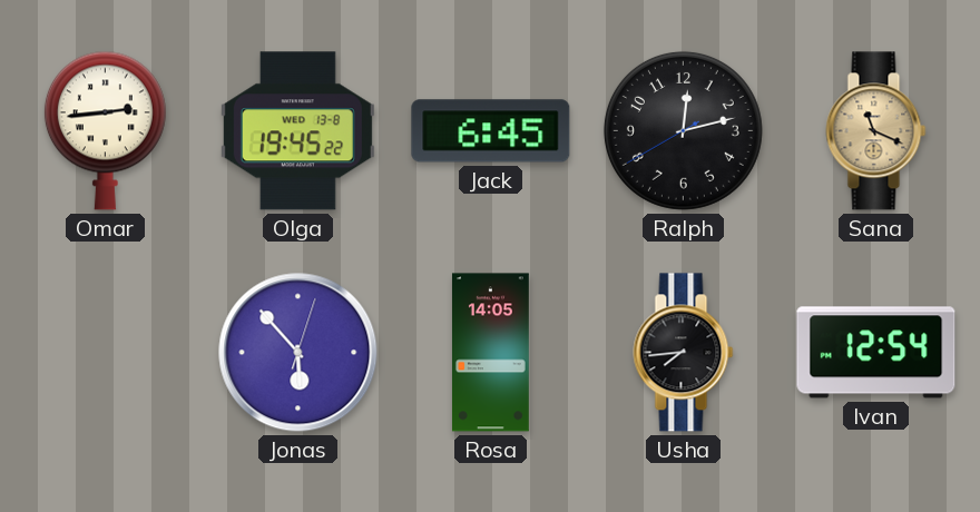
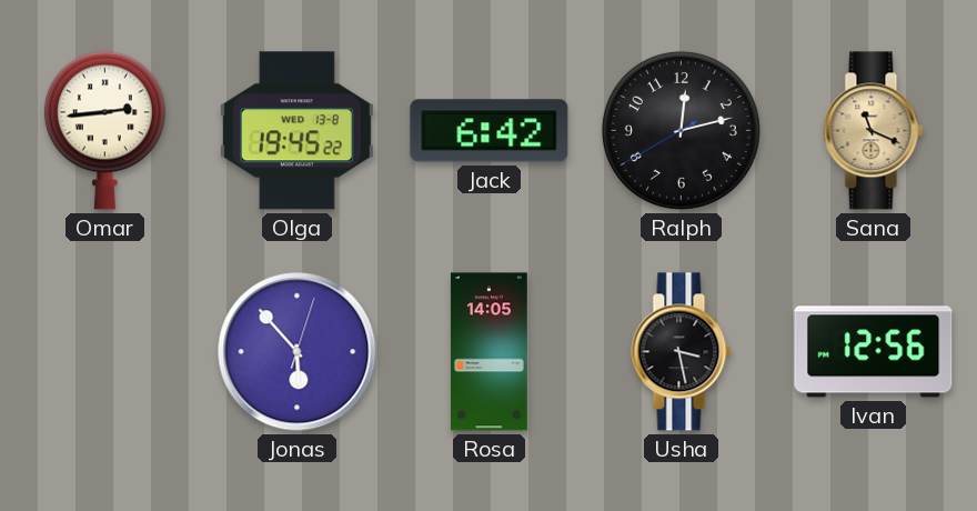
Jack: 6:45 -> 6:42 (490, 131)
Usha: 7:44 -> 3:28 (682, 352)
Ivan: 12:54 -> 12:56 (874, 352)
